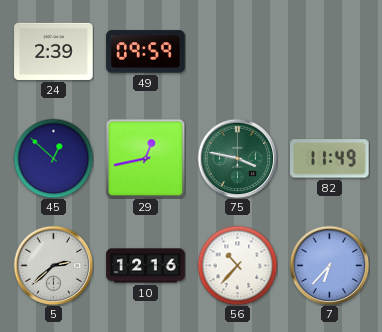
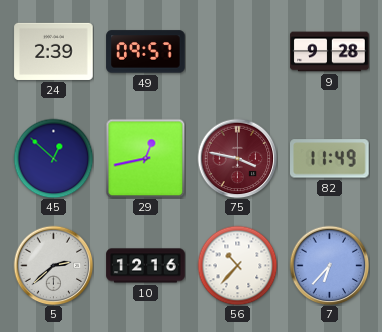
49: 09:59 -> 09:57 (146, 52)
9: none -> 9:28 (330, 52)
75 dial: green -> burgundy (237, 158)
